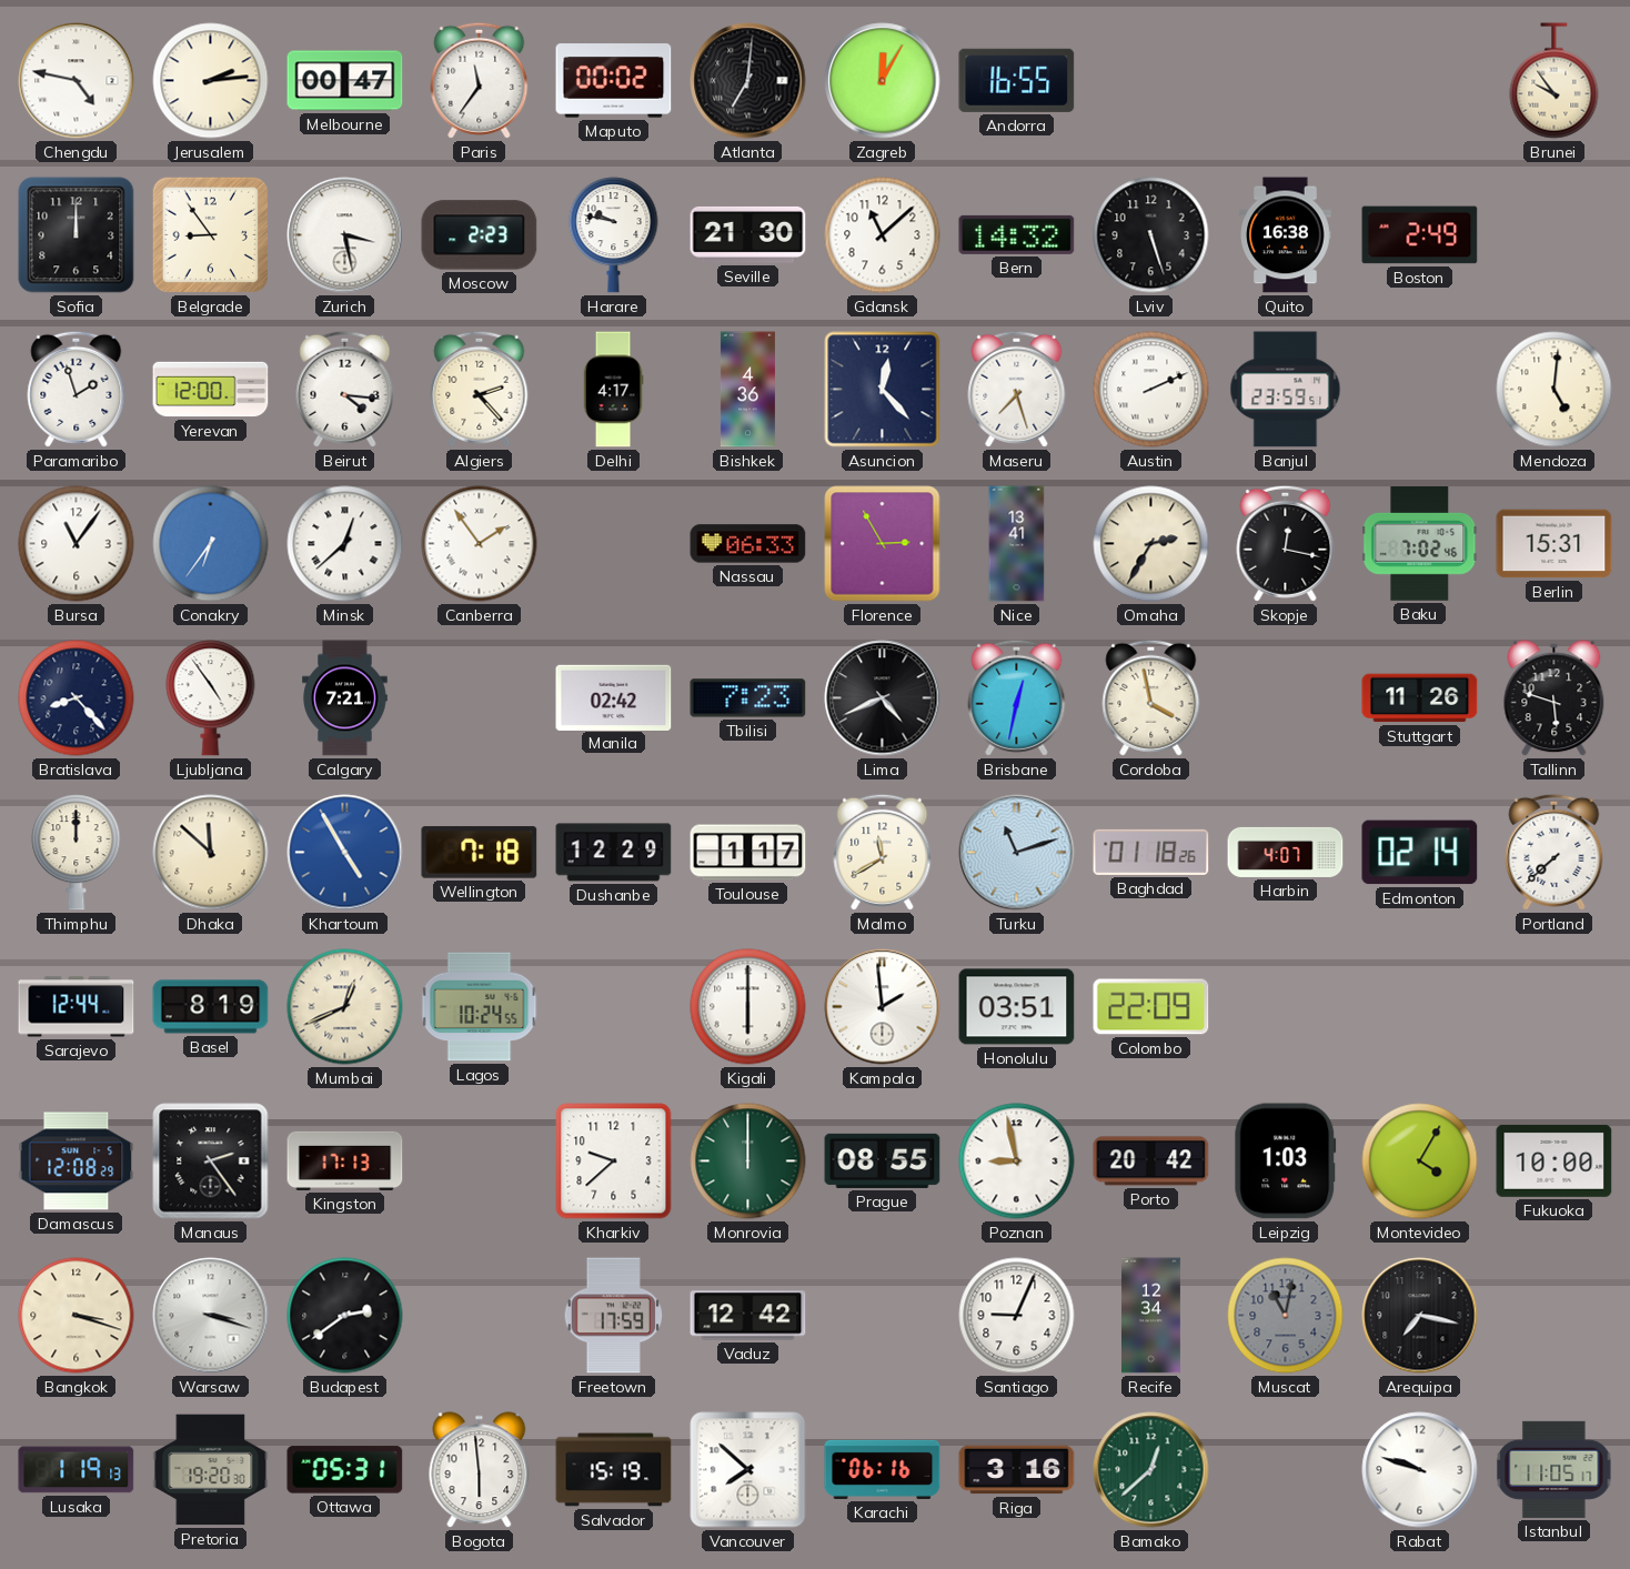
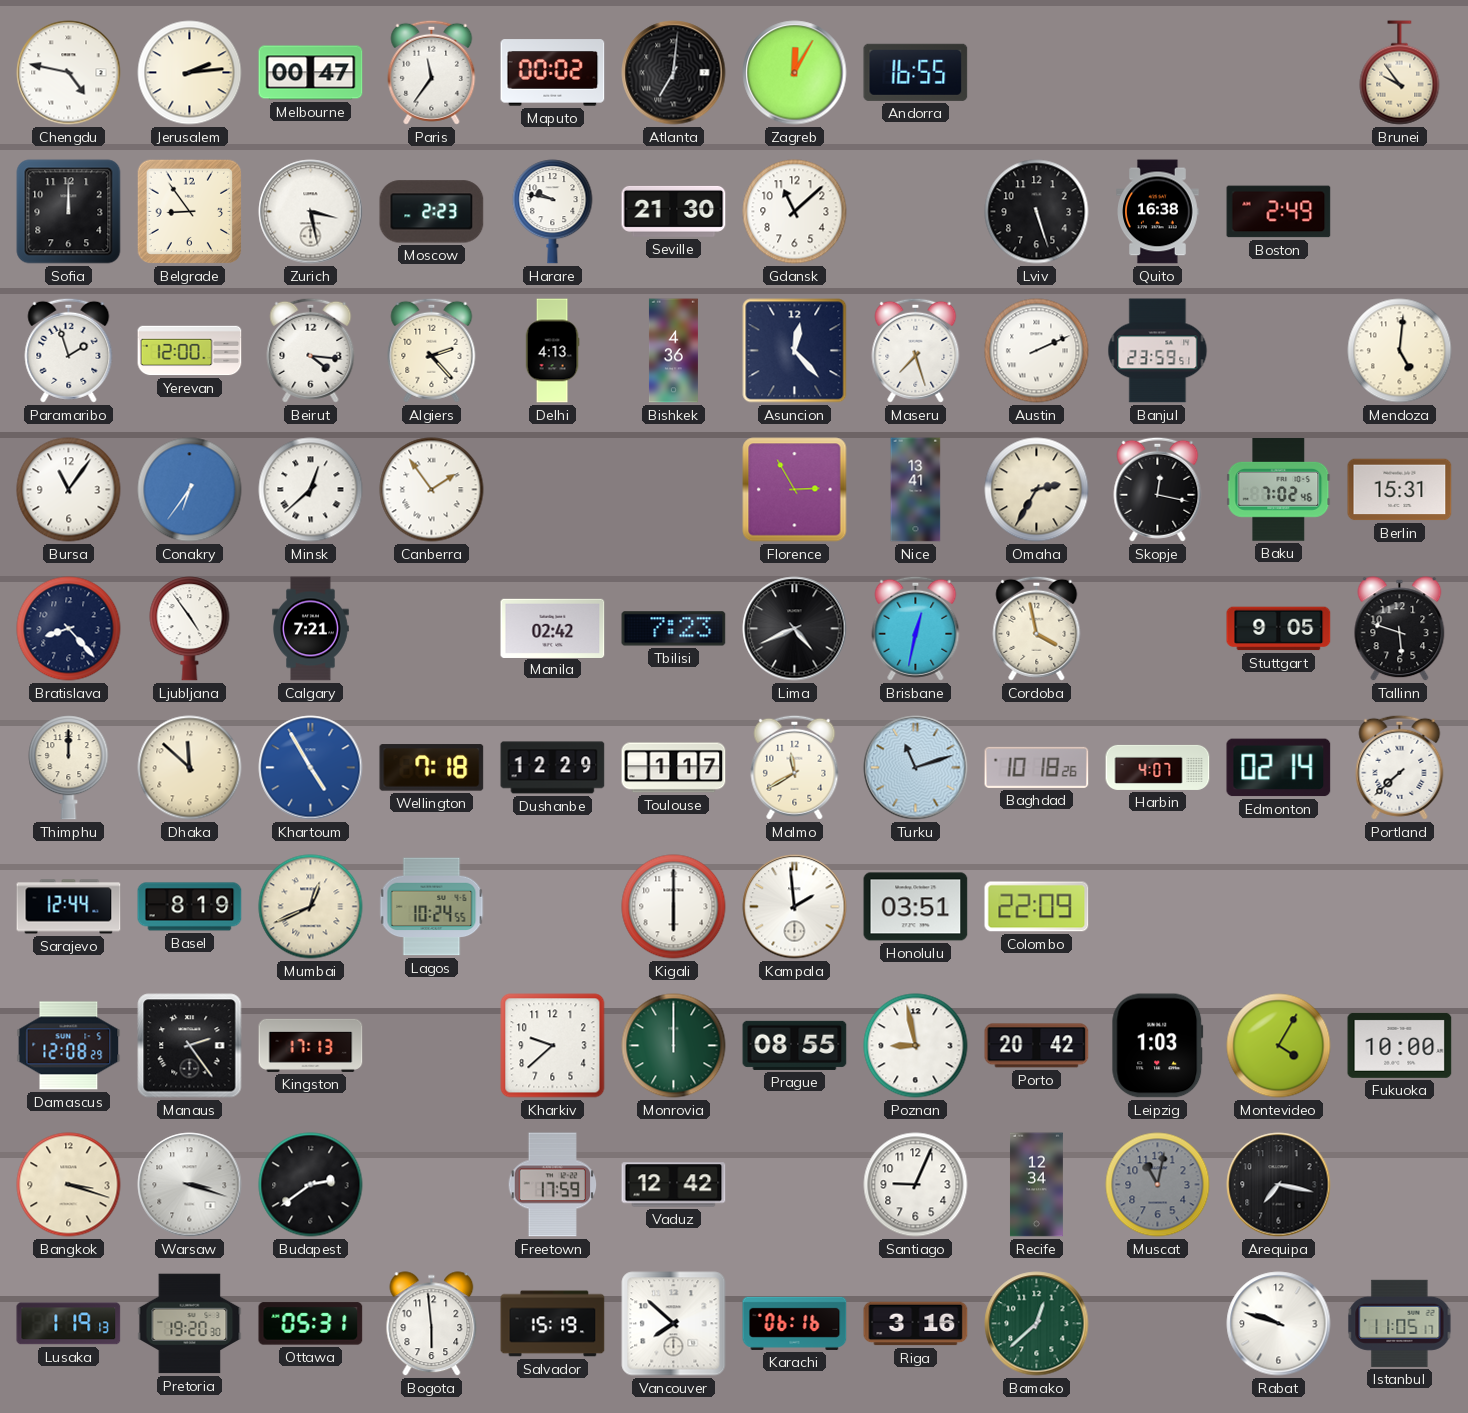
Bern: 14:32 -> none (1017, 234)
Delhi: 4:17 -> 4:13 (552, 351)
Nassau: 06:33 -> none (748, 544)
Stuttgart: 11:26 -> 9:05 (1279, 629)
Baghdad: 01:18 -> 10:18 (1037, 767)
